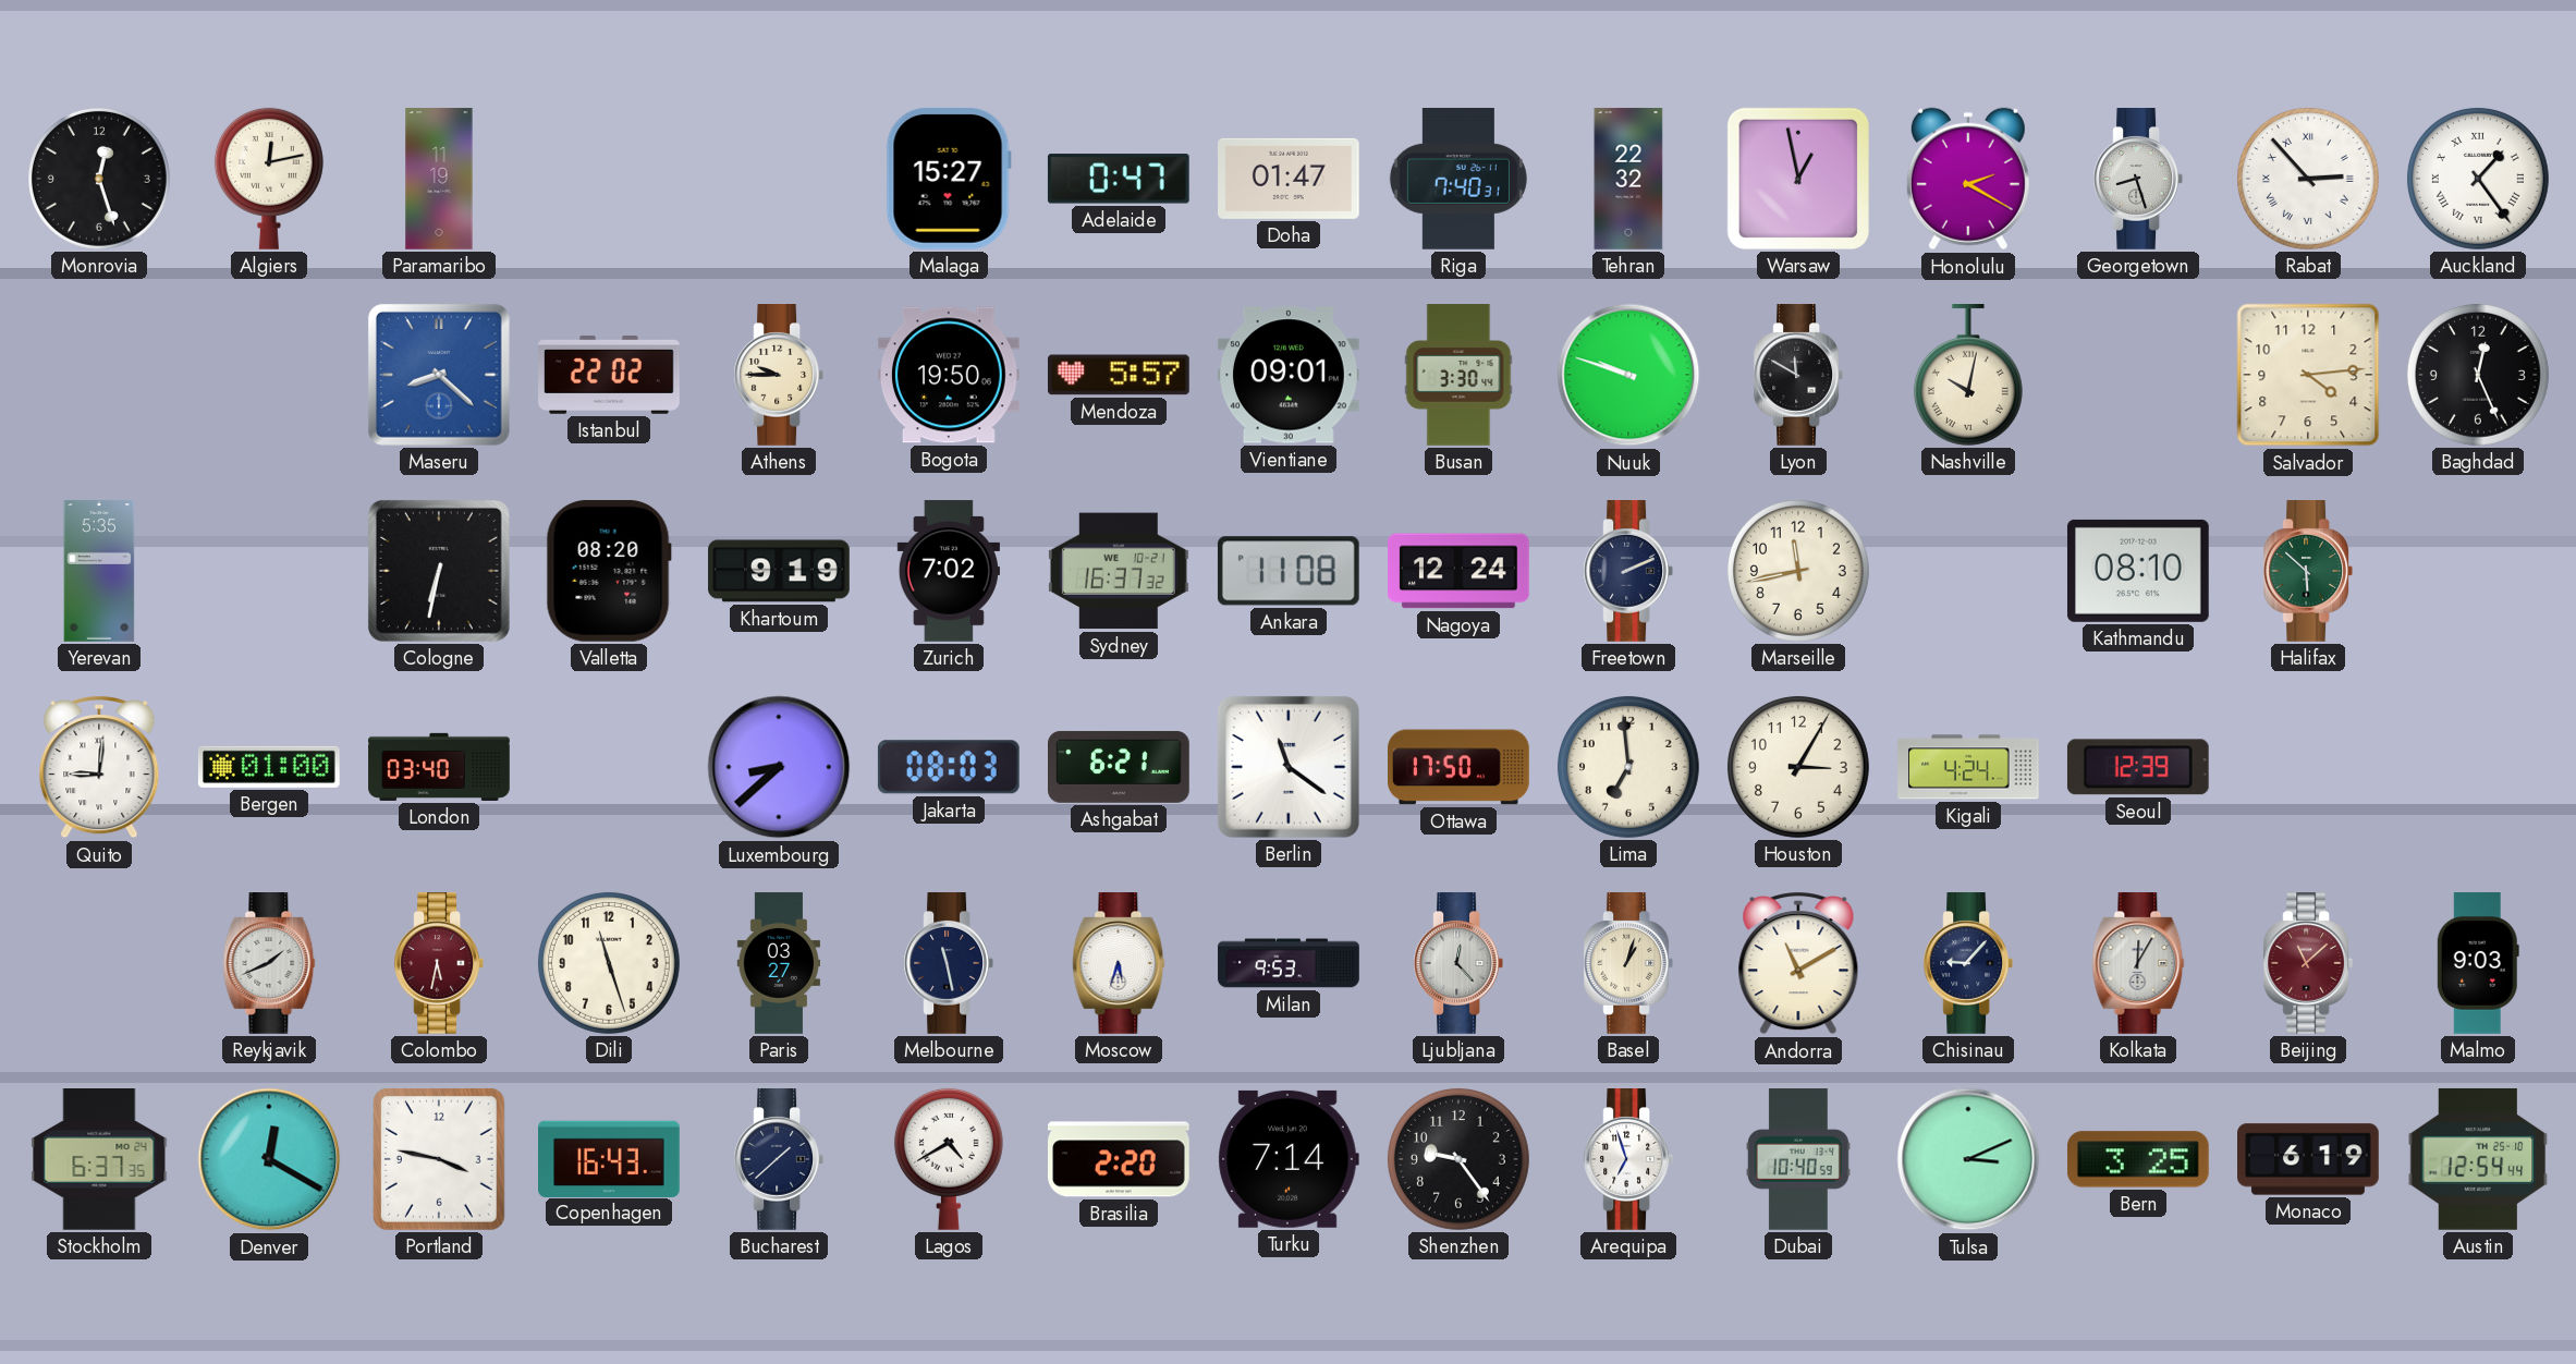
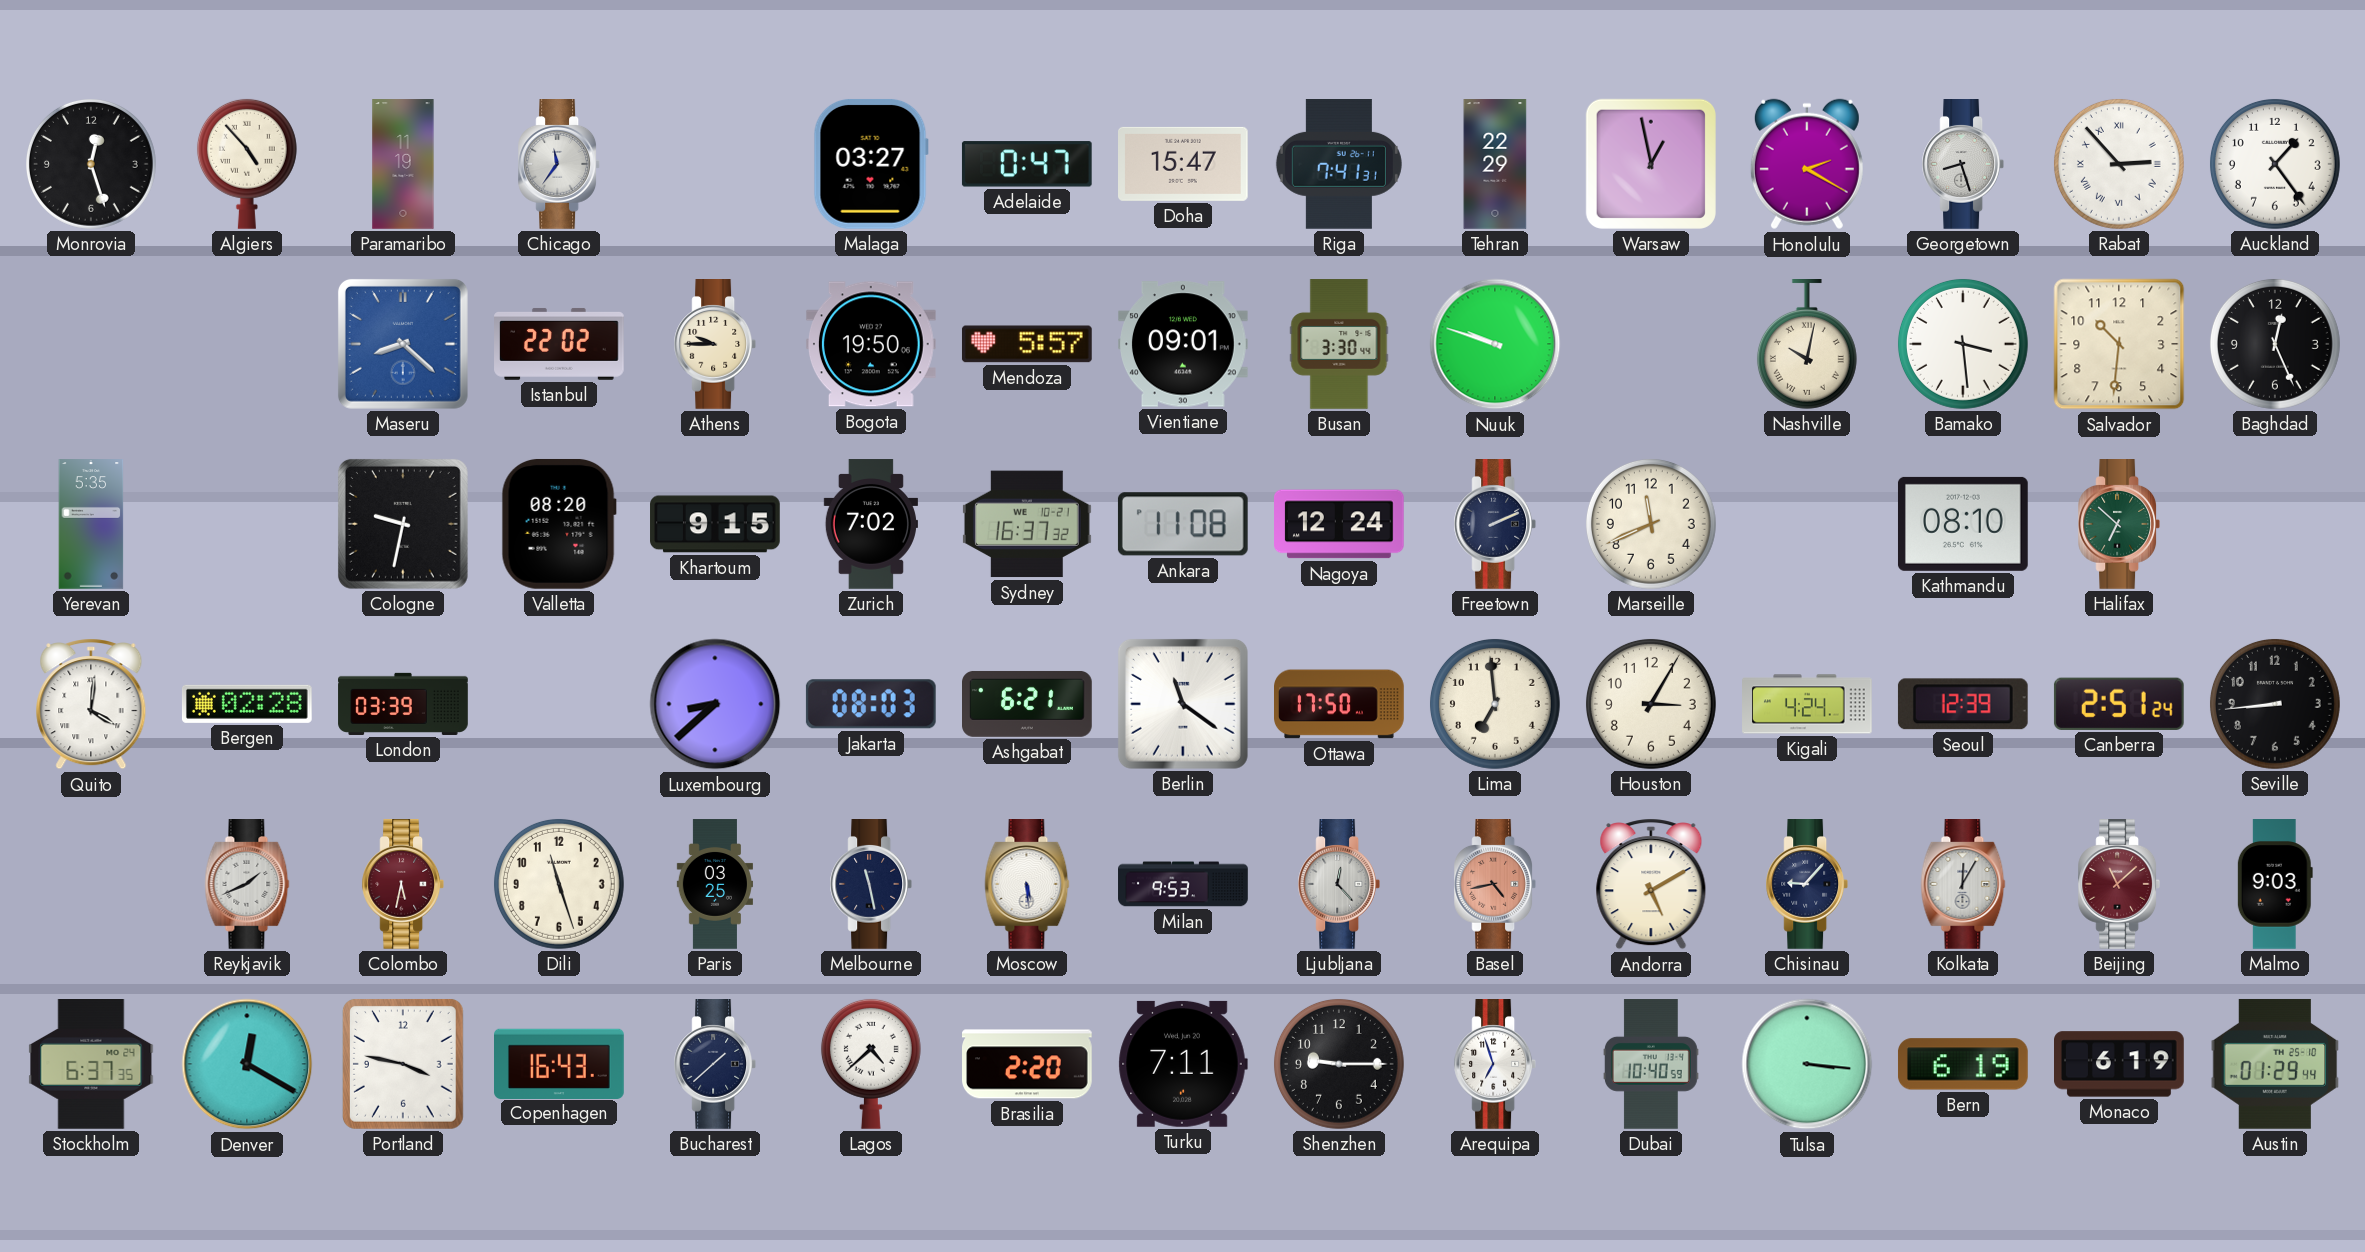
Algiers: 12:13 -> 4:53 (247, 164)
Chicago: none -> 11:36 (558, 165)
Malaga: 15:27 -> 03:27 (871, 164)
Doha: 01:47 -> 15:47 (1184, 164)
Riga: 7:40 -> 7:41 (1339, 165)
Tehran: 22:32 -> 22:29 (1495, 164)
Auckland numerals: Roman -> Arabic (2275, 164)
Lyon: 11:50 -> none (1797, 376)
Bamako: none -> 3:29 (1963, 344)
Salvador: 4:14 -> 10:31 (2119, 344)
Cologne: 6:32 -> 9:32 (403, 524)
Khartoum: 9:19 -> 9:15 (715, 524)
Marseille: 11:43 -> 11:41 (1651, 524)
Halifax: 5:52 -> 6:52 (2118, 525)
Quito: 9:01 -> 4:01 (91, 704)
Bergen: 01:00 -> 02:28 (247, 704)
London: 03:40 -> 03:39 (403, 704)
Canberra: none -> 2:51 (2119, 704)
Seville: none -> 8:44 (2275, 704)
Paris: 03:27 -> 03:25 (714, 884)
Moscow: 5:33 -> 5:29 (1027, 885)
Basel: 1:03 -> 4:43 (1494, 885)
Basel dial: cream -> salmon (1494, 885)
Andorra: 11:10 -> 5:10 (1651, 884)
Lagos: 4:40 -> 4:38 (871, 1064)
Turku: 7:14 -> 7:11 (1183, 1064)
Shenzhen: 9:24 -> 9:15 (1339, 1064)
Tulsa: 3:11 -> 3:16 (1807, 1064)
Bern: 3:25 -> 6:19 (1963, 1064)
Austin: 12:54 -> 01:29 (2275, 1064)
